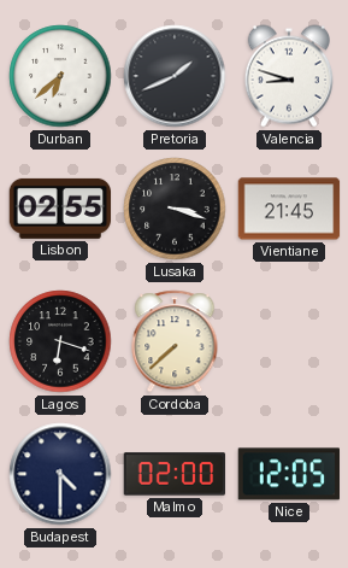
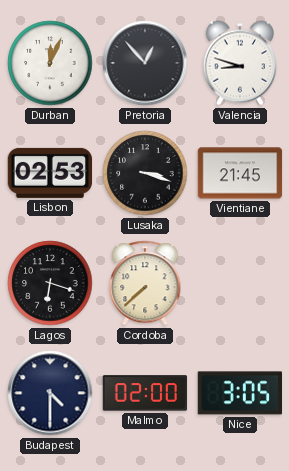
Durban: 6:38 -> 12:04 (50, 63)
Pretoria: 1:41 -> 12:53 (145, 63)
Lisbon: 02:55 -> 02:53 (50, 173)
Nice: 12:05 -> 3:05 (239, 393)
